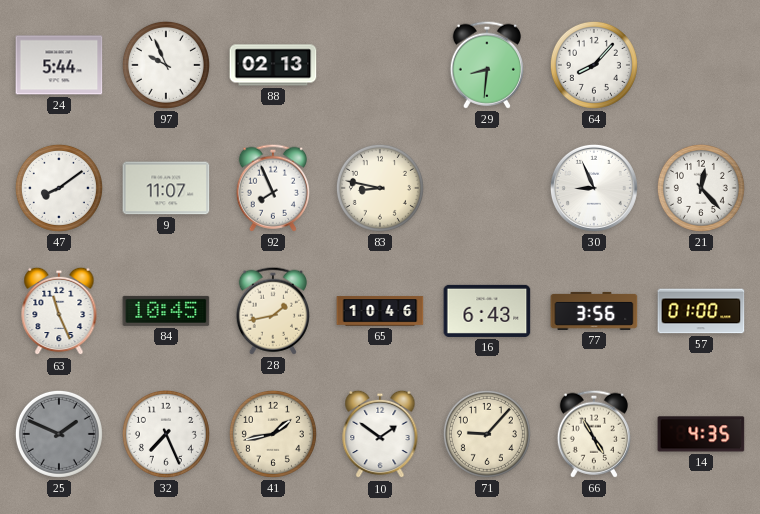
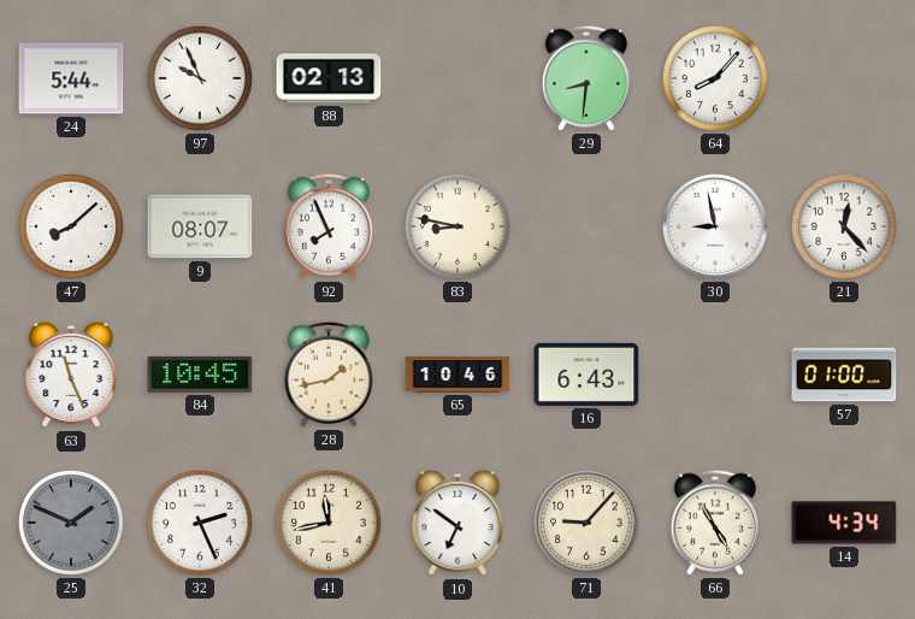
47: 8:09 -> 8:08 (71, 226)
9: 11:07 -> 08:07 (200, 226)
30: 8:56 -> 8:58 (715, 226)
77: 3:56 -> none (594, 311)
32: 7:26 -> 2:26 (200, 523)
41: 1:43 -> 11:43 (329, 523)
10: 1:51 -> 6:51 (457, 523)
14: 4:35 -> 4:34 (844, 523)
